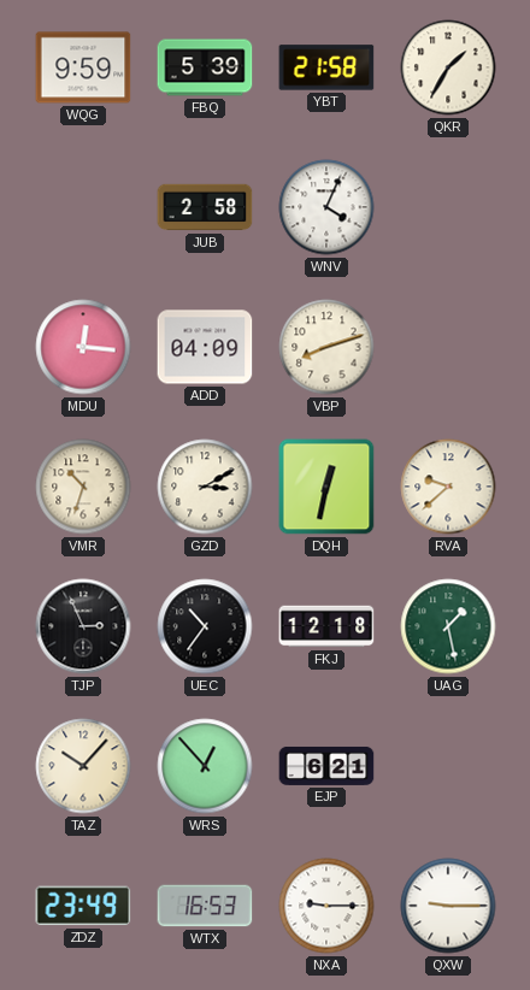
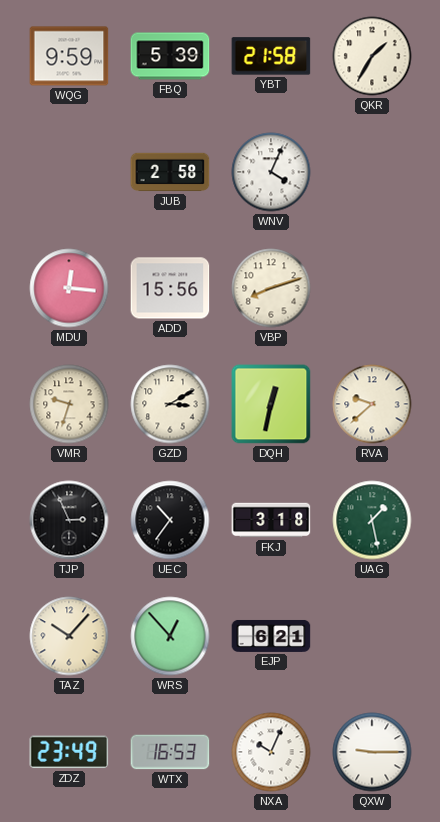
ADD: 04:09 -> 15:56 (170, 288)
VMR: 10:33 -> 9:33 (69, 404)
FKJ: 12:18 -> 3:18 (271, 520)
NXA: 9:15 -> 10:04 (271, 752)
